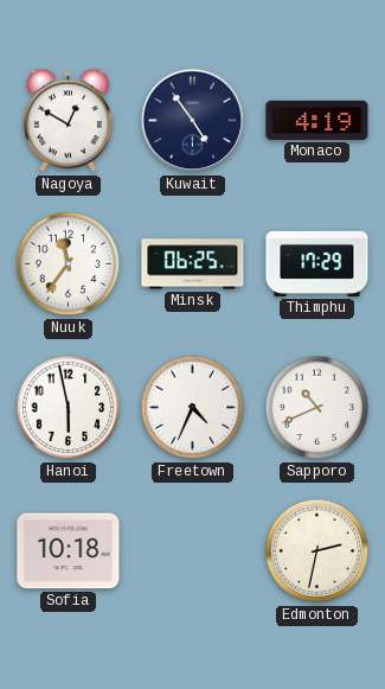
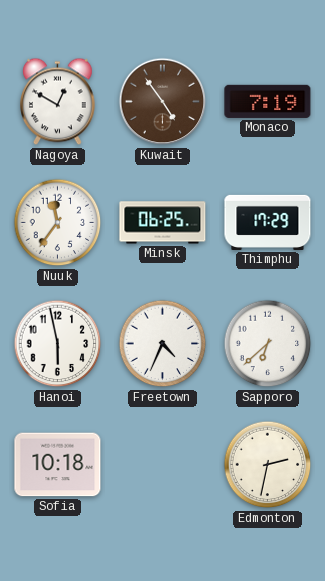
Kuwait dial: navy -> brown (163, 102)
Monaco: 4:19 -> 7:19 (268, 101)
Sapporo: 10:41 -> 6:38 (268, 344)
